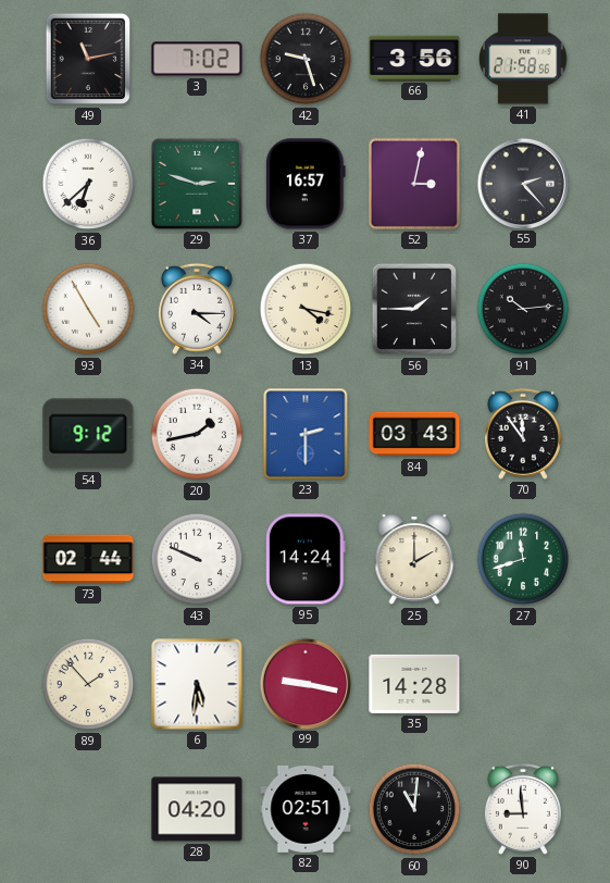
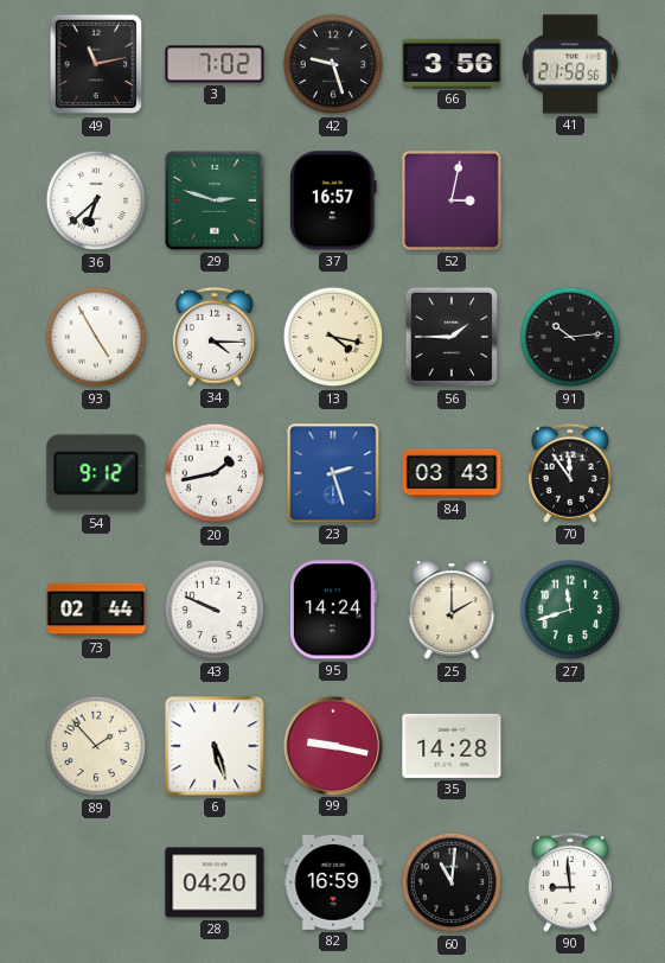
55: 2:23 -> none (522, 183)
23: 2:30 -> 2:27 (333, 473)
6: 5:31 -> 5:27 (215, 746)
82: 02:51 -> 16:59 (333, 882)
